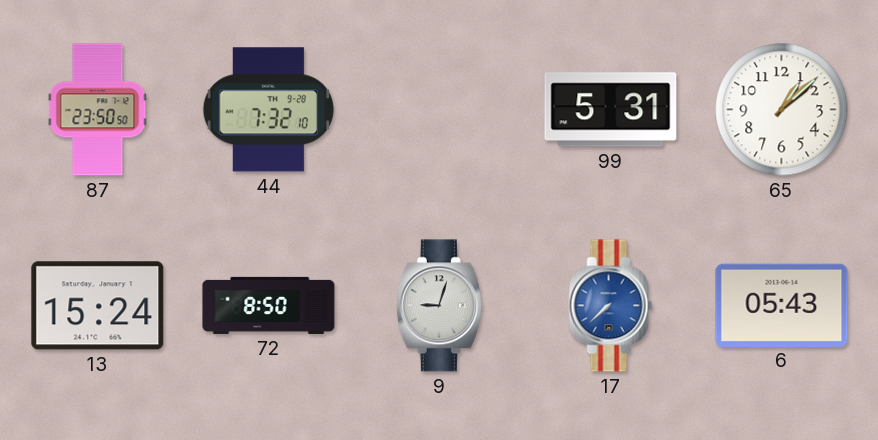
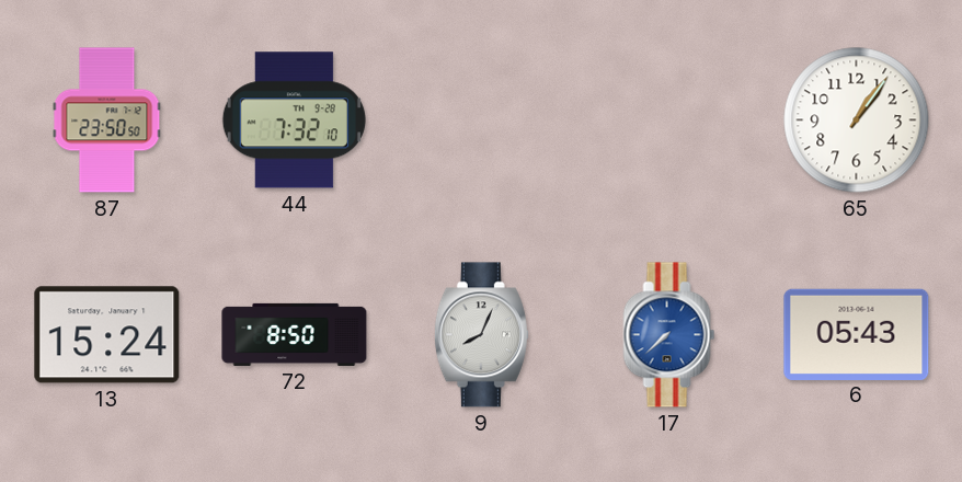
99: 5:31 -> none (611, 110)
65: 1:08 -> 1:06 (857, 120)
9: 9:03 -> 8:04 (481, 335)
